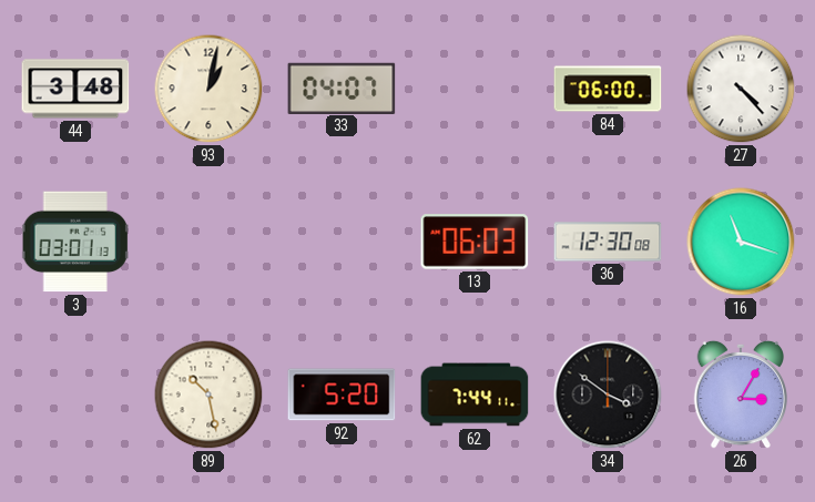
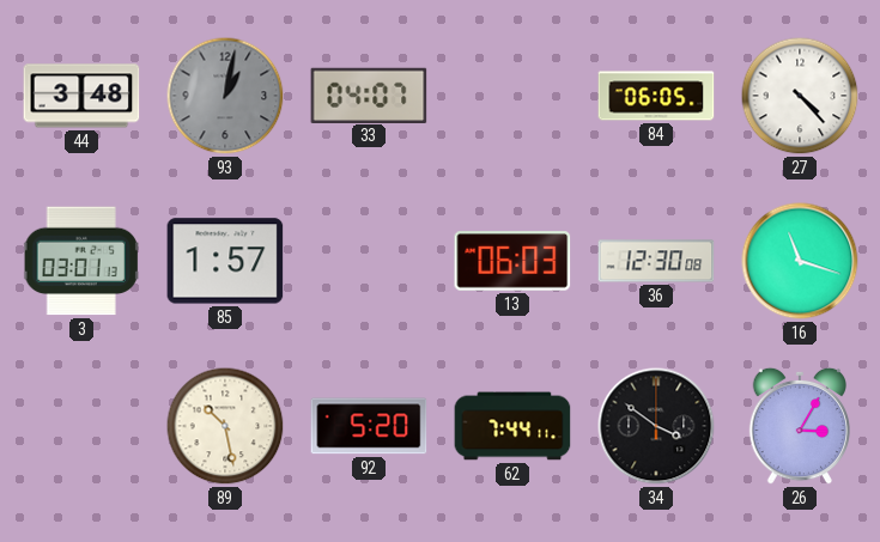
93 dial: cream -> grey (225, 96)
84: 06:00 -> 06:05 (656, 96)
85: none -> 1:57 (225, 261)
